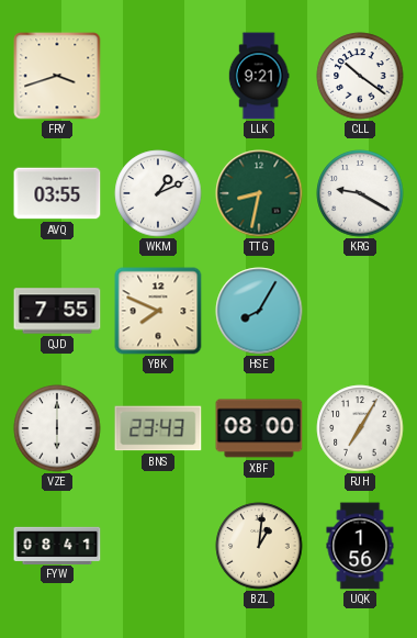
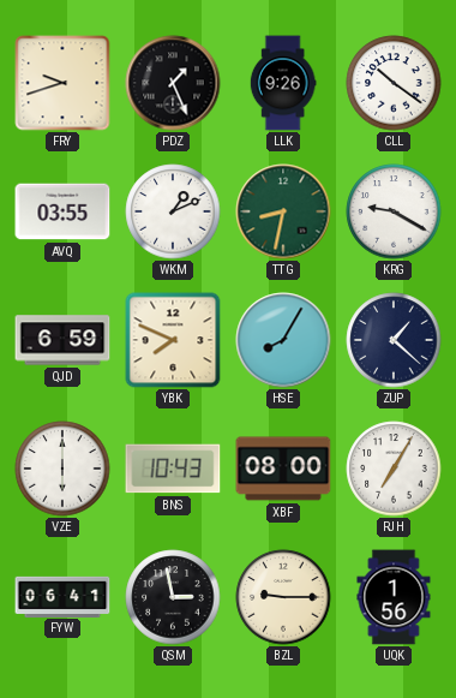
FRY: 3:42 -> 9:42 (62, 83)
PDZ: none -> 1:26 (173, 83)
LLK: 9:21 -> 9:26 (283, 83)
QJD: 7:55 -> 6:59 (62, 340)
ZUP: none -> 1:22 (394, 340)
BNS: 23:43 -> 10:43 (173, 469)
FYW: 08:41 -> 06:41 (62, 596)
QSM: none -> 2:58 (173, 597)
BZL: 1:01 -> 9:15 (283, 597)
